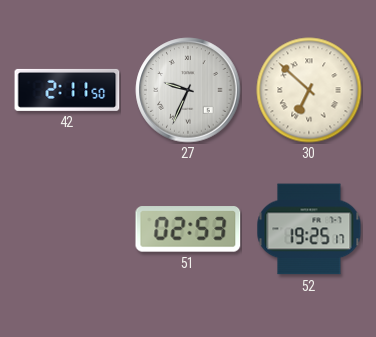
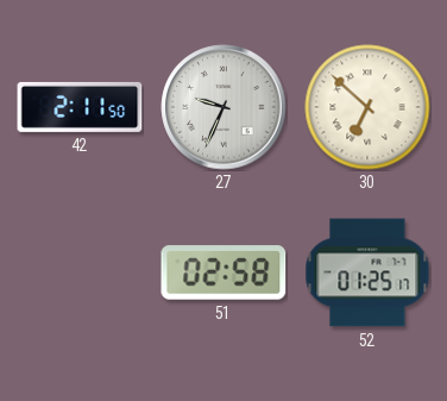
51: 02:53 -> 02:58 (223, 272)
52: 19:25 -> 01:25 (367, 272)
